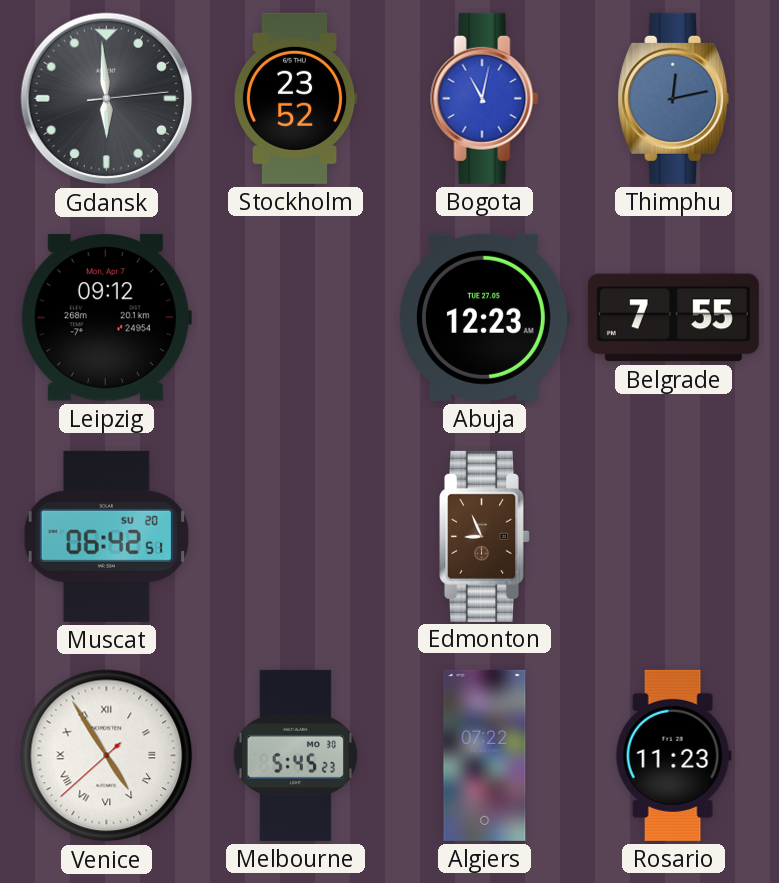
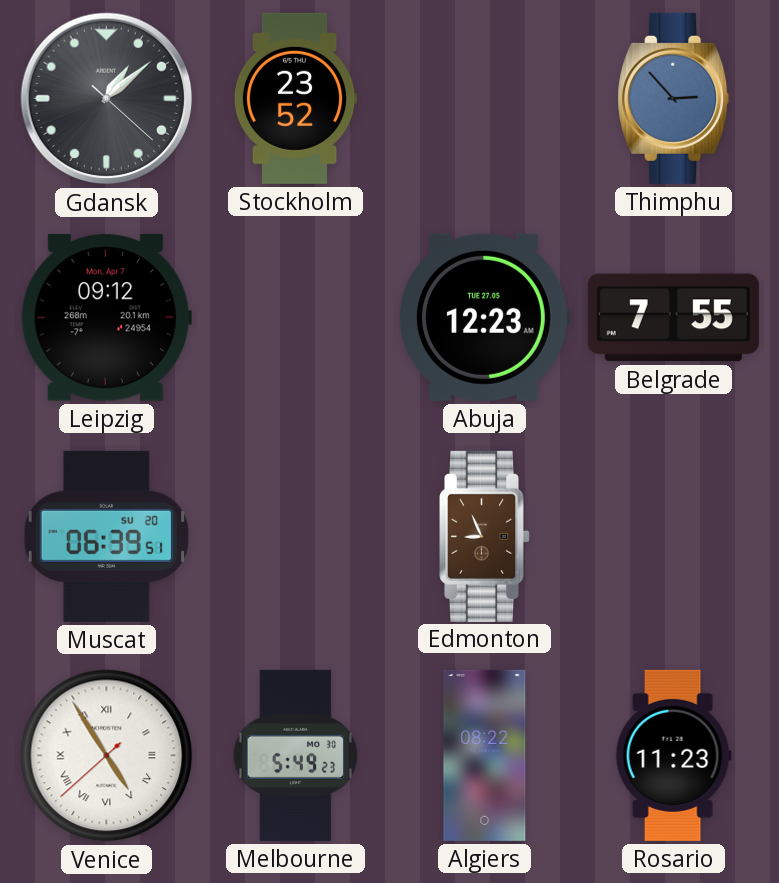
Gdansk: 5:59 -> 1:08 (107, 99)
Bogota: 11:02 -> none (485, 98)
Thimphu: 12:13 -> 2:53 (674, 98)
Muscat: 06:42 -> 06:39 (106, 536)
Melbourne: 5:45 -> 5:49 (296, 755)
Algiers: 07:22 -> 08:22 (485, 755)
